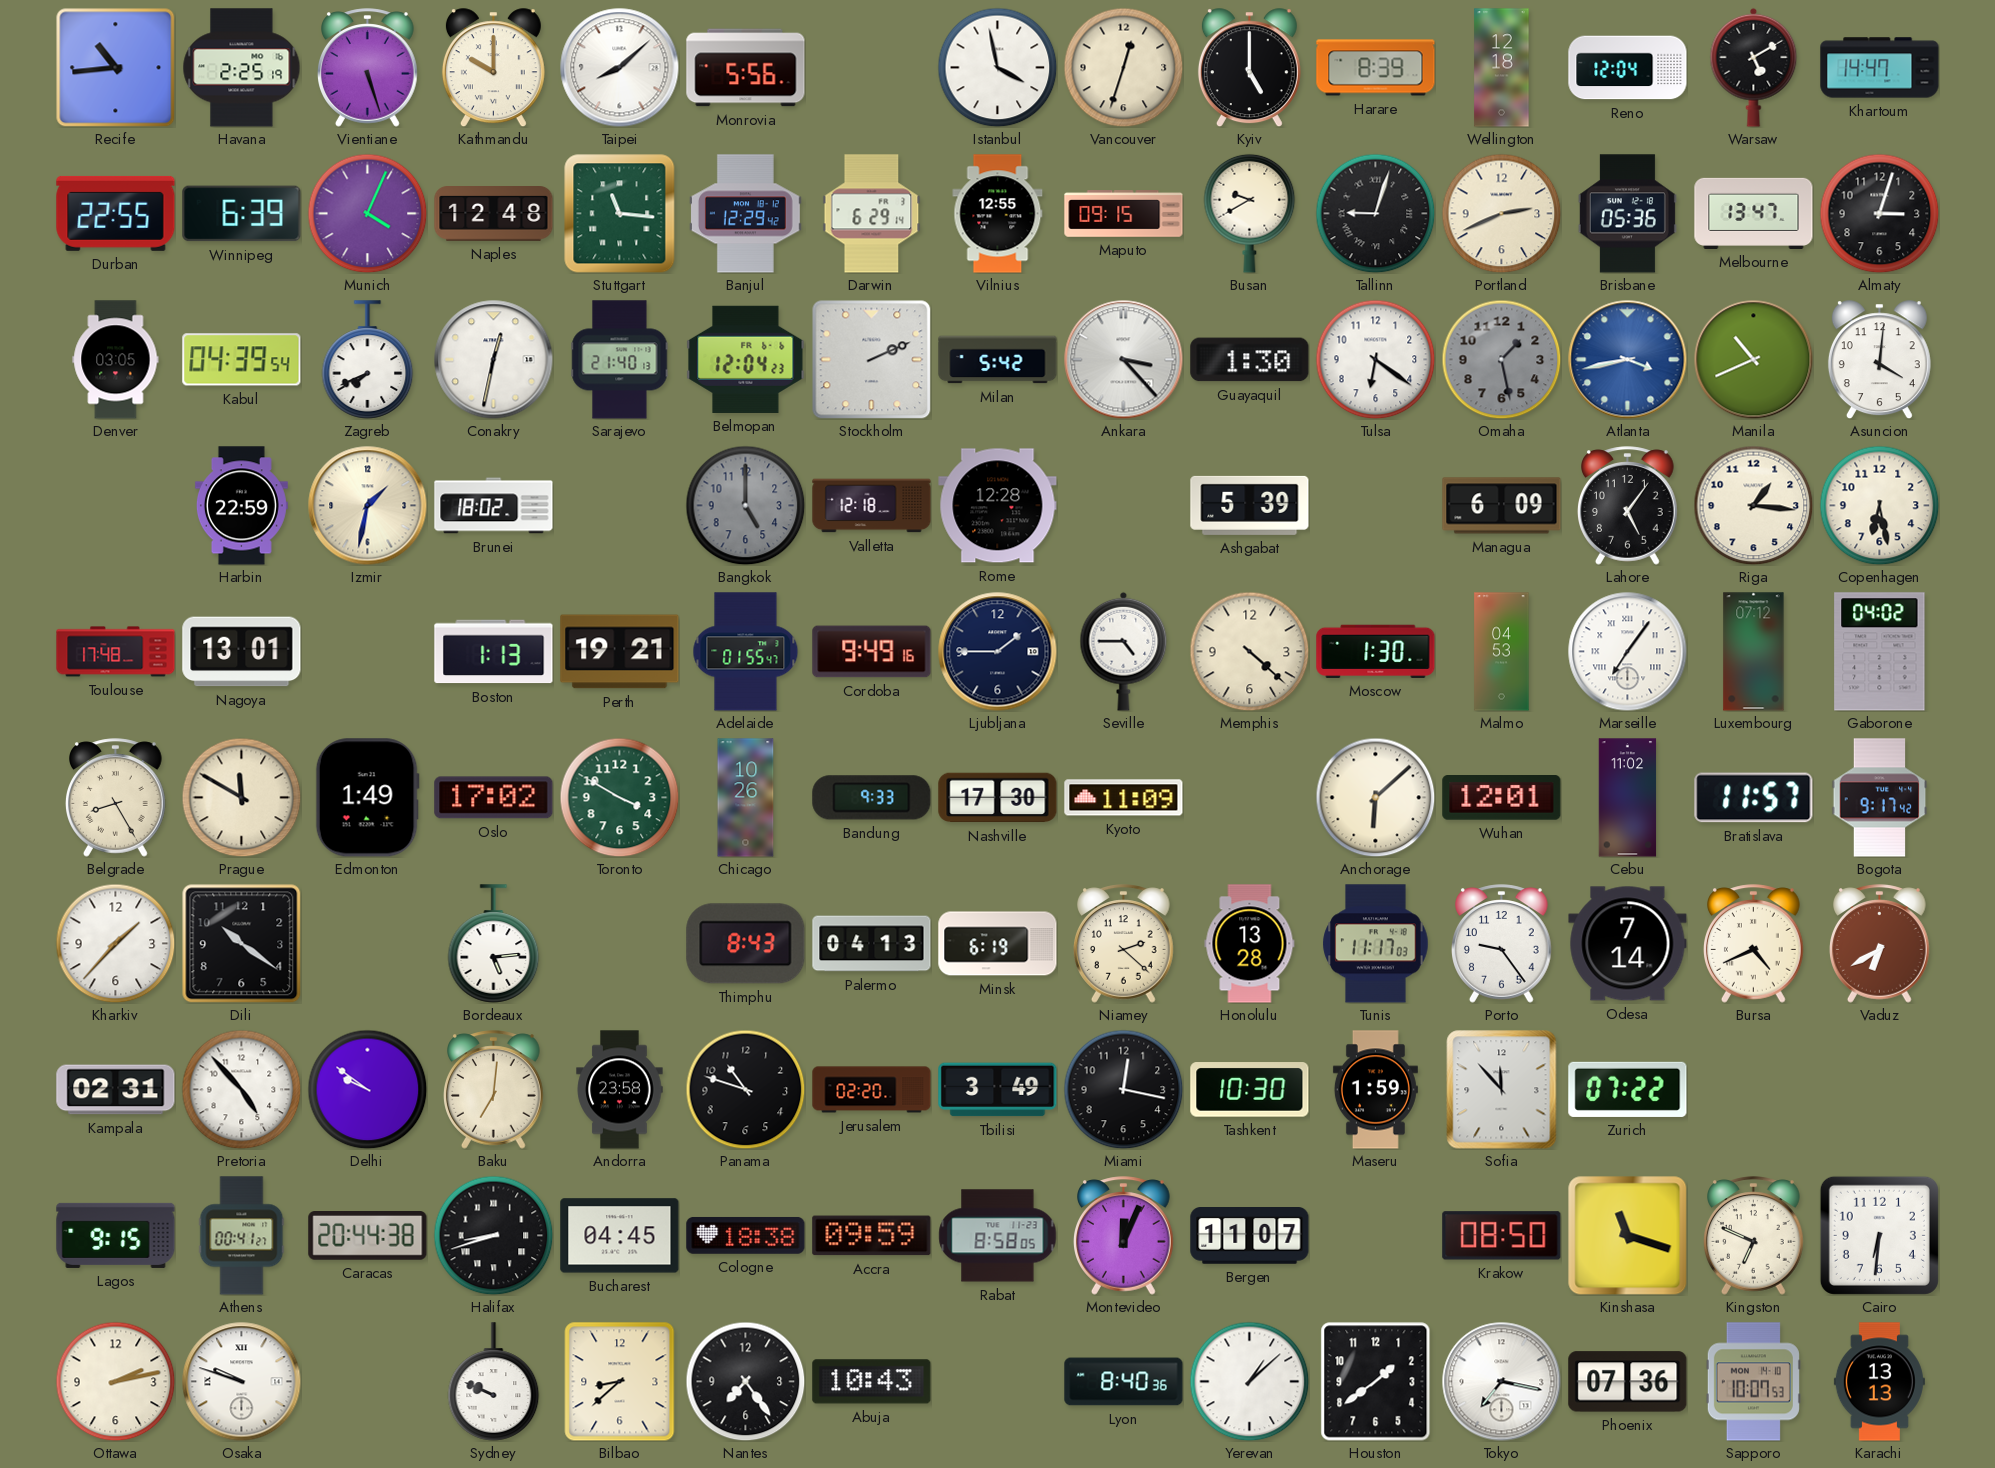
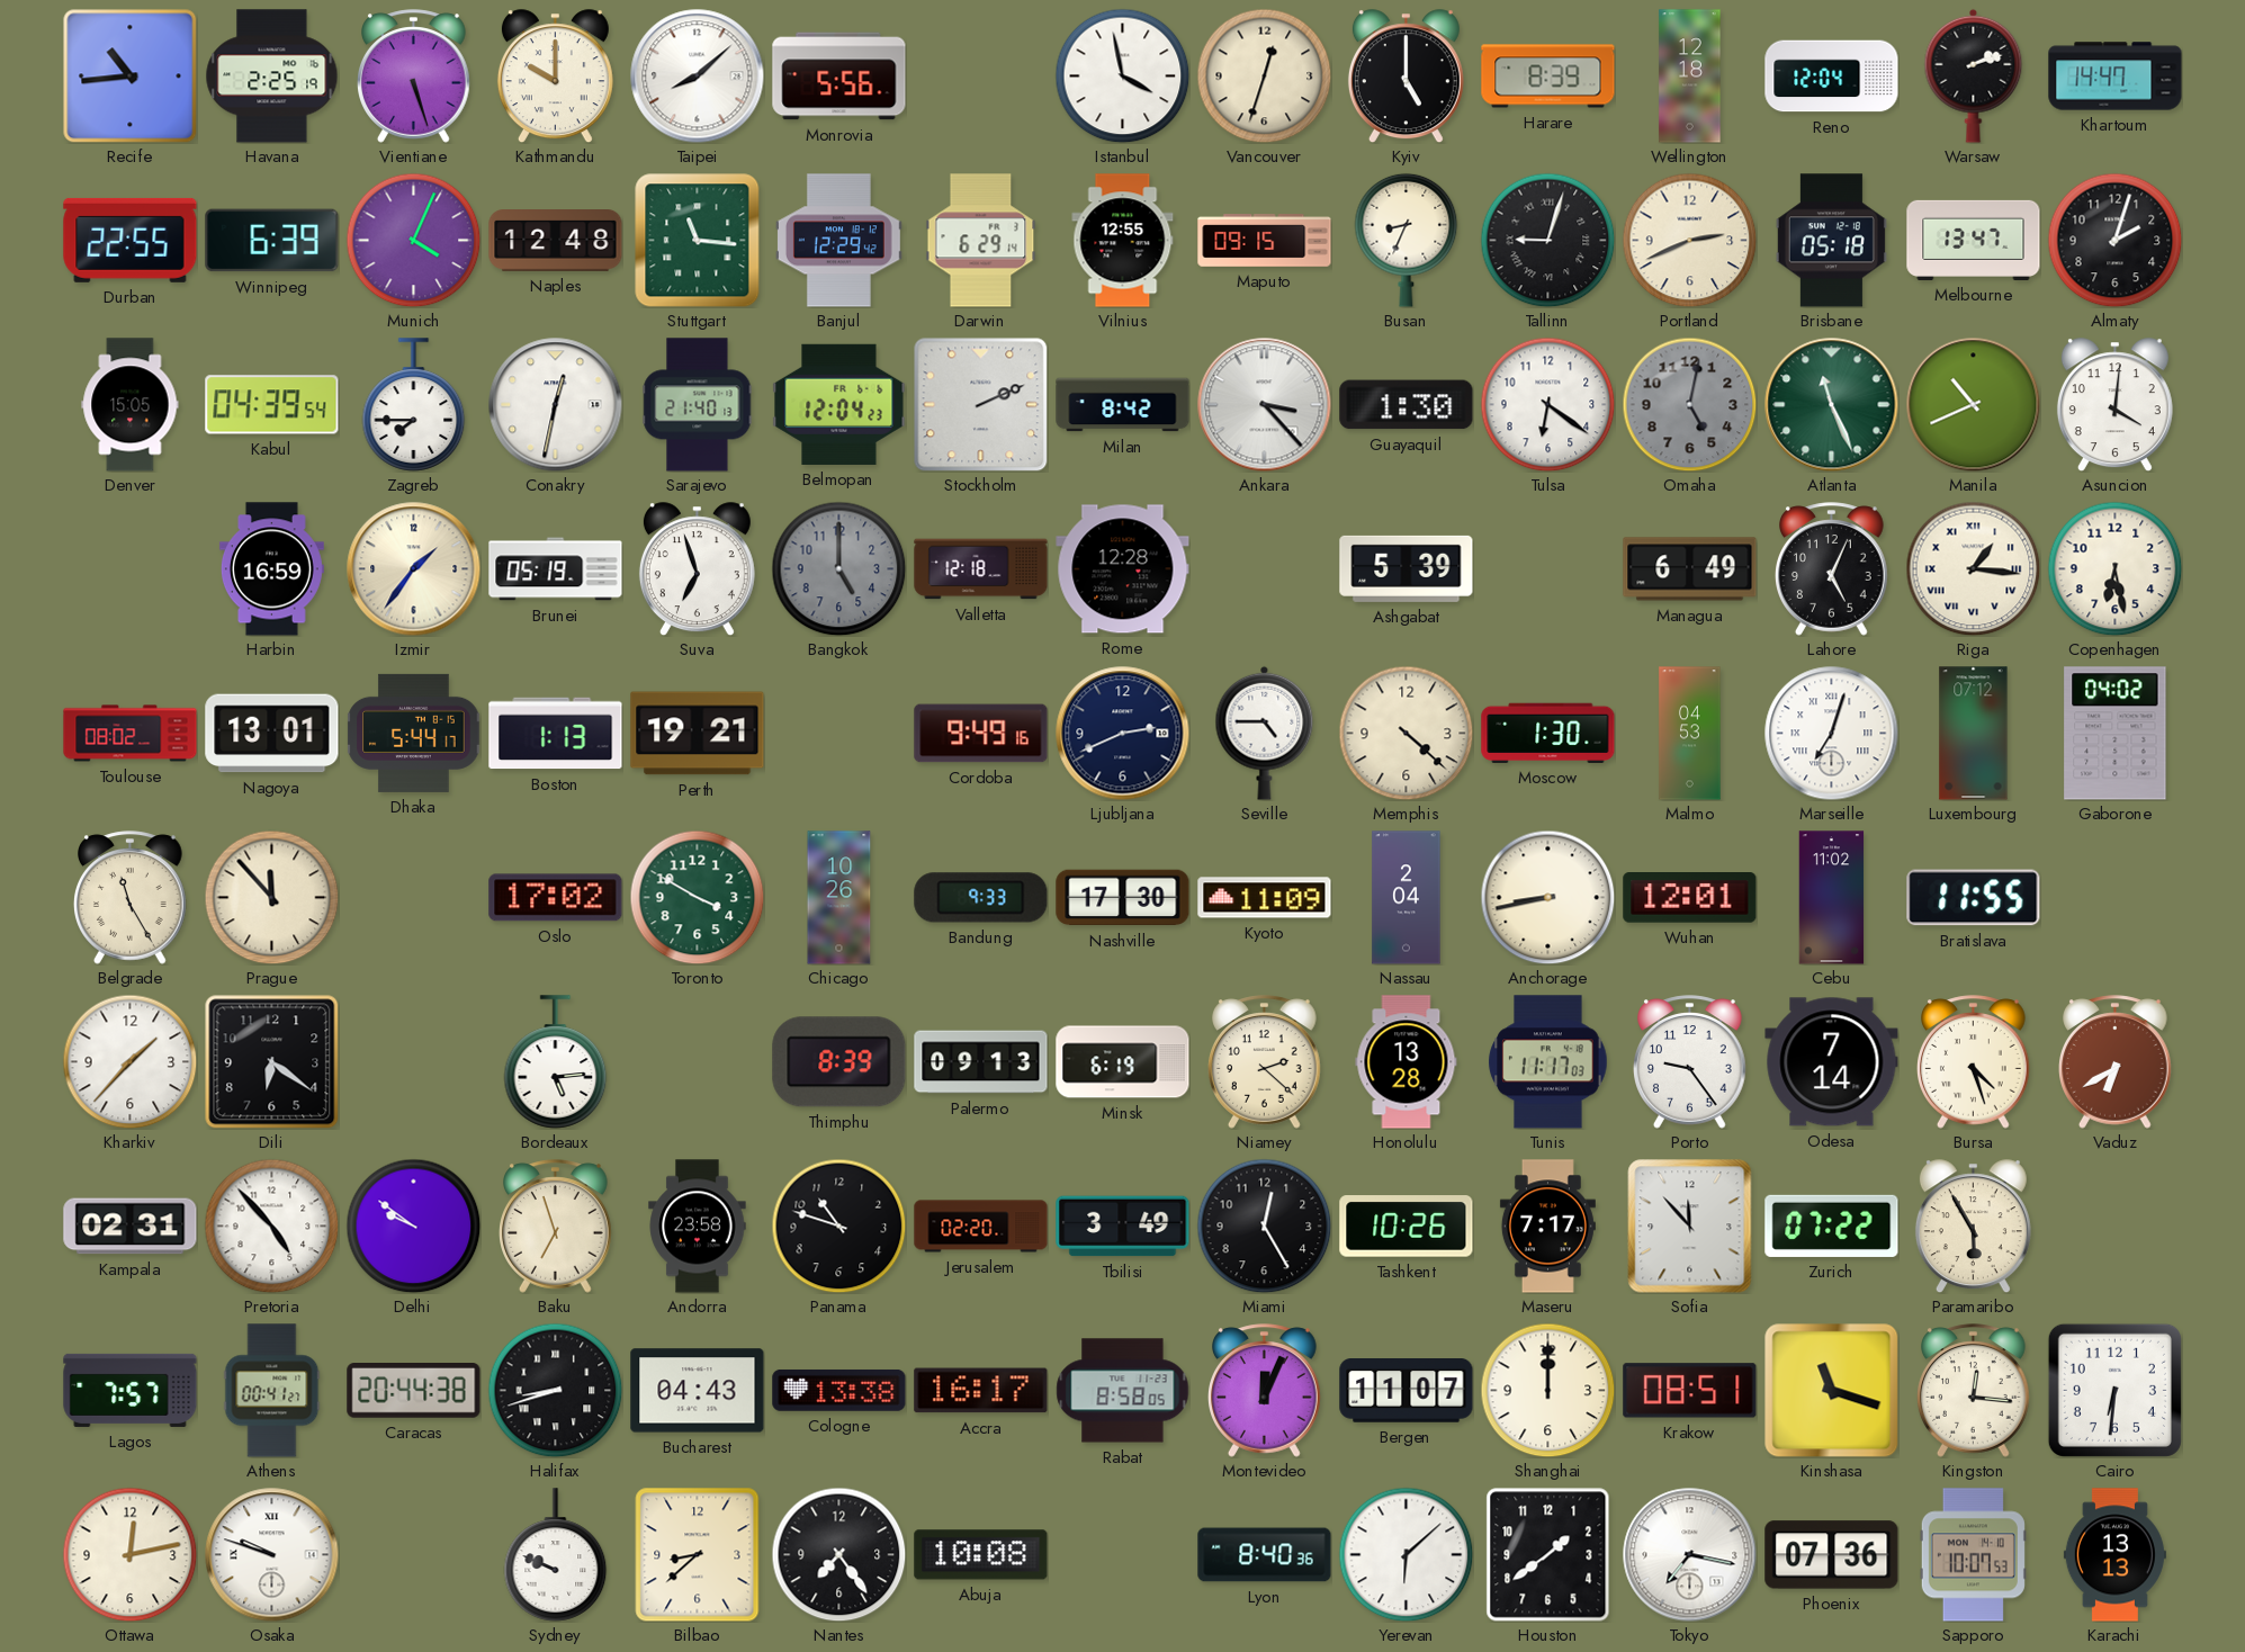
Warsaw: 5:10 -> 2:12 (1974, 75)
Busan: 9:40 -> 8:34 (1407, 240)
Brisbane: 05:36 -> 05:18 (1831, 241)
Almaty: 3:03 -> 2:03 (2114, 240)
Denver: 03:05 -> 15:05 (131, 405)
Zagreb: 7:41 -> 7:45 (414, 405)
Milan: 5:42 -> 8:42 (1123, 405)
Omaha: 1:28 -> 5:02 (1689, 404)
Atlanta: 3:43 -> 11:26 (1832, 405)
Atlanta dial: blue -> green (1832, 405)
Harbin: 22:59 -> 16:59 (271, 569)
Izmir: 1:32 -> 1:36 (414, 569)
Brunei: 18:02 -> 05:19 (556, 569)
Suva: none -> 6:57 (697, 569)
Managua: 6:09 -> 6:49 (1690, 569)
Lahore: 5:06 -> 5:04 (1832, 569)
Riga numerals: Arabic -> Roman (1973, 568)
Toulouse: 17:48 -> 08:02 (131, 734)
Dhaka: none -> 5:44 (414, 733)
Adelaide: 01:55 -> none (746, 652)
Ljubljana: 1:45 -> 2:41 (1123, 734)
Marseille: 7:06 -> 7:03 (1832, 734)
Belgrade: 8:25 -> 11:25 (131, 898)
Prague: 11:50 -> 11:53 (271, 897)
Edmonton: 1:49 -> none (367, 798)
Nassau: none -> 2:04 (1407, 898)
Anchorage: 6:08 -> 8:43 (1547, 897)
Bratislava: 11:57 -> 11:55 (1974, 898)
Bogota: 9:17 -> none (1880, 798)
Dili: 10:21 -> 6:21 (271, 1061)
Thimphu: 8:43 -> 8:39 (839, 1062)
Palermo: 04:13 -> 09:13 (981, 1062)
Bursa: 4:41 -> 4:27 (1974, 1062)
Baku: 7:01 -> 6:57 (556, 1227)
Miami: 12:17 -> 12:25 (1264, 1225)
Tashkent: 10:30 -> 10:26 (1407, 1227)
Maseru: 1:59 -> 7:17 (1547, 1227)
Paramaribo: none -> 5:55 (1973, 1227)
Lagos: 9:15 -> 7:57 (131, 1390)
Bucharest: 04:45 -> 04:43 (698, 1391)
Cologne: 18:38 -> 13:38 (839, 1390)
Accra: 09:59 -> 16:17 (981, 1391)
Shanghai: none -> 12:00 (1547, 1390)
Krakow: 08:50 -> 08:51 (1690, 1391)
Kingston: 6:49 -> 12:16 (1974, 1391)
Ottawa: 2:13 -> 12:13 (129, 1554)
Abuja: 10:43 -> 10:08 (981, 1555)
Yerevan: 1:08 -> 6:08 (1406, 1554)
